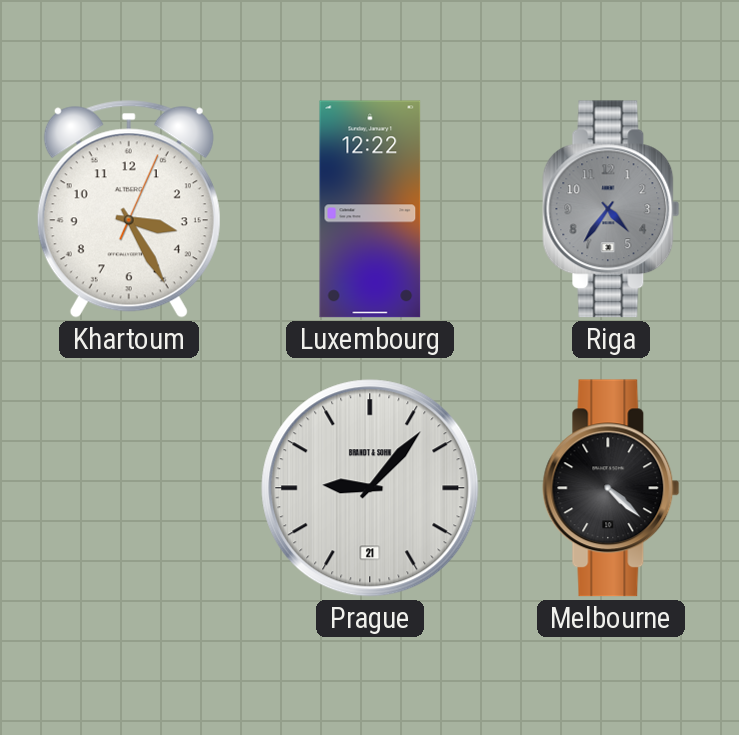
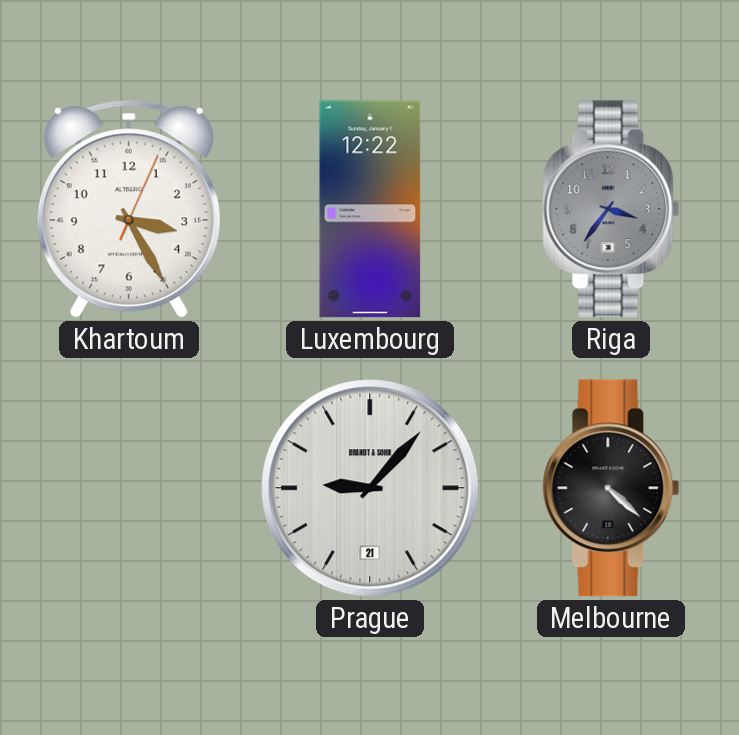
Riga: 4:36 -> 3:36 (611, 209)
